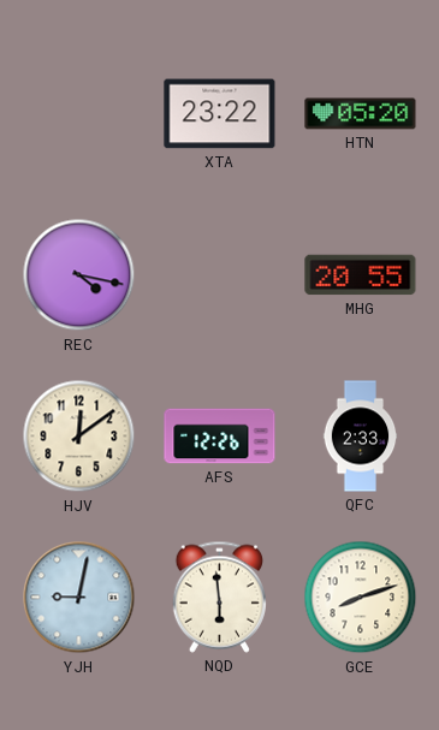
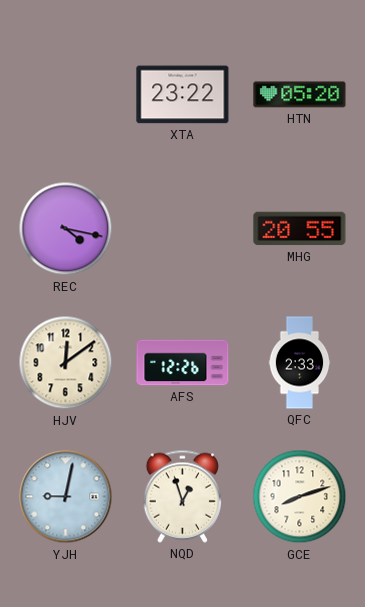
NQD: 5:59 -> 12:57 (182, 496)
